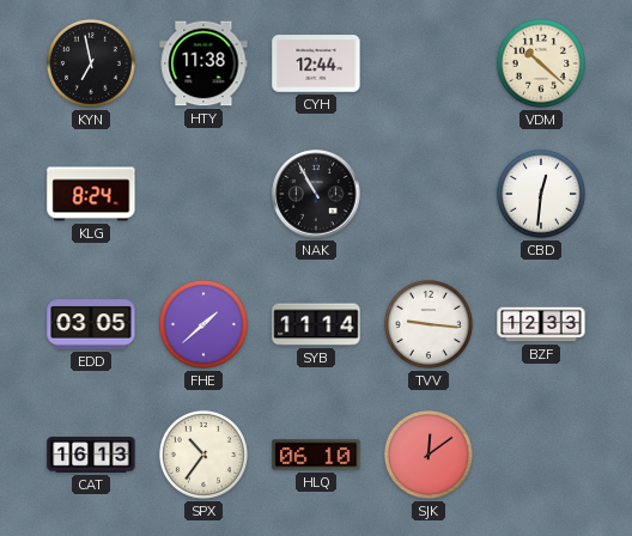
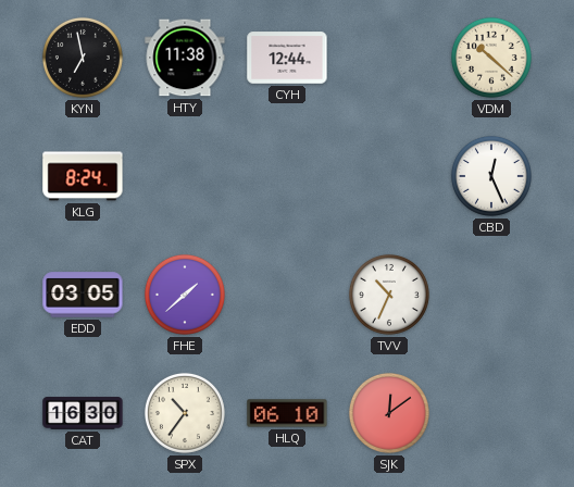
NAK: 10:55 -> none (316, 194)
CBD: 12:31 -> 12:26 (491, 176)
SYB: 11:14 -> none (316, 324)
TVV: 9:16 -> 10:34 (389, 295)
BZF: 12:33 -> none (541, 324)
CAT: 16:13 -> 16:30 (83, 413)
